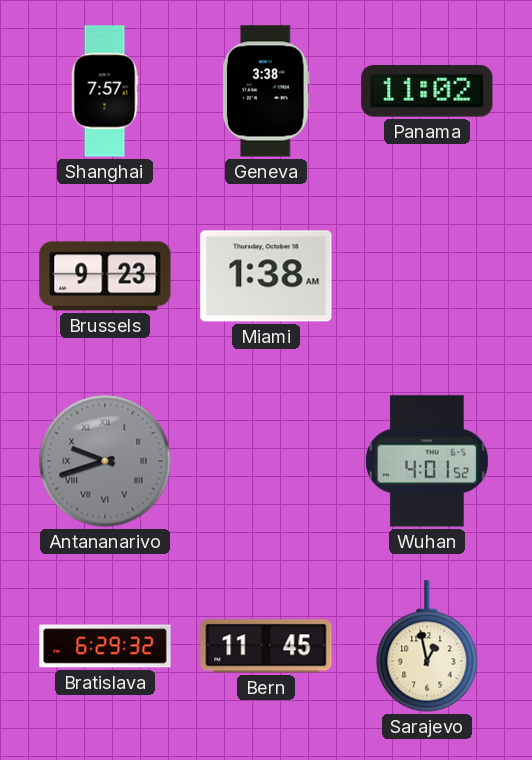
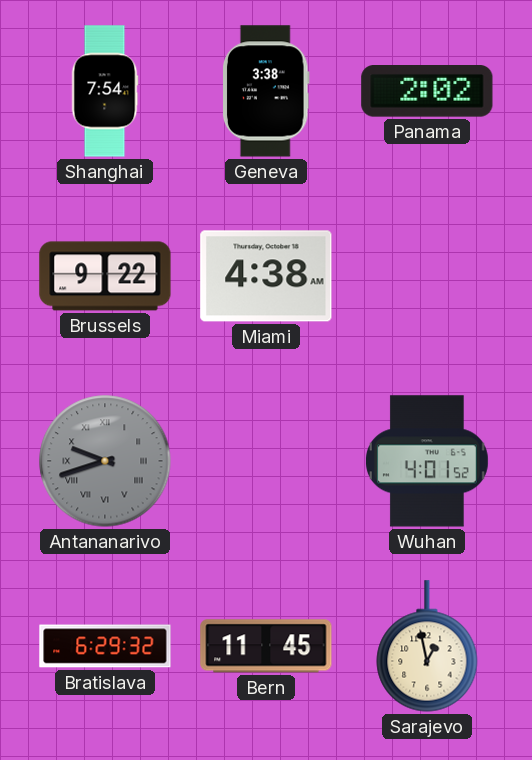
Shanghai: 7:57 -> 7:54 (105, 91)
Panama: 11:02 -> 2:02 (427, 91)
Brussels: 9:23 -> 9:22 (105, 276)
Miami: 1:38 -> 4:38 (266, 276)
